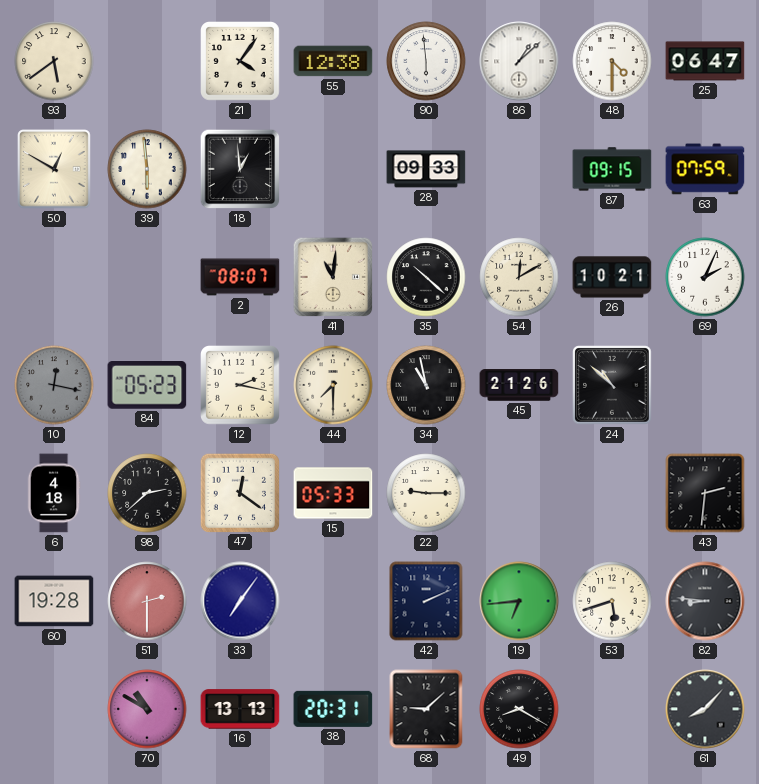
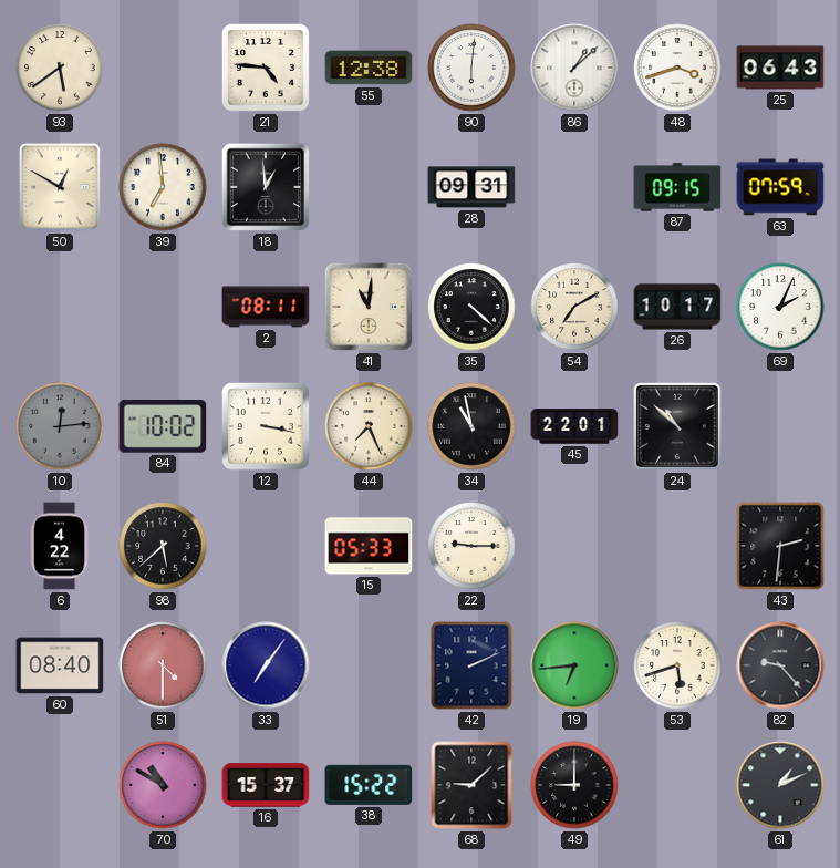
21: 4:06 -> 4:46 (267, 69)
90: 5:59 -> 6:01 (471, 68)
48: 4:30 -> 3:42 (677, 68)
25: 06:47 -> 06:43 (780, 68)
39: 5:59 -> 6:59 (163, 187)
28: 09:33 -> 09:31 (471, 187)
2: 08:07 -> 08:11 (266, 307)
35: 10:22 -> 4:22 (471, 307)
54: 12:10 -> 7:10 (574, 307)
26: 10:21 -> 10:17 (677, 307)
10: 12:17 -> 12:14 (60, 426)
84: 05:23 -> 10:02 (163, 427)
12: 2:17 -> 3:17 (267, 427)
44: 7:30 -> 7:26 (369, 426)
45: 21:26 -> 22:01 (574, 426)
6: 4:18 -> 4:22 (60, 546)
98: 2:38 -> 5:38 (163, 546)
47: 12:21 -> none (239, 492)
60: 19:28 -> 08:40 (60, 665)
51: 2:30 -> 4:30 (163, 665)
82: 8:46 -> 9:23 (780, 665)
16: 13:13 -> 15:37 (266, 785)
38: 20:31 -> 15:22 (369, 785)
49: 8:20 -> 9:00 (574, 785)
61: 8:07 -> 1:11 (780, 785)
